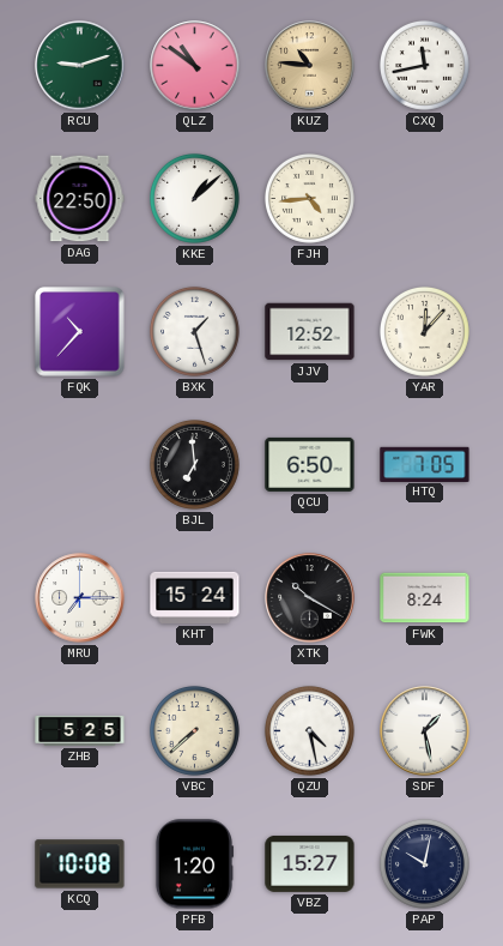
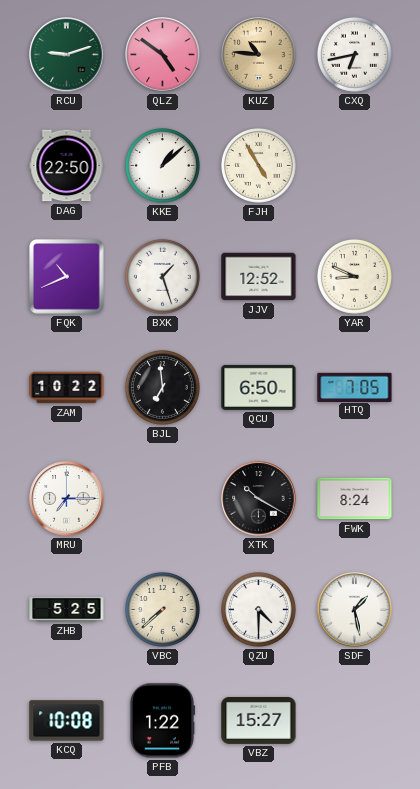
QLZ: 10:51 -> 4:51 (163, 55)
CXQ: 11:43 -> 6:43 (354, 54)
FJH: 4:44 -> 4:55 (258, 165)
FQK: 10:37 -> 10:41 (67, 277)
YAR: 12:07 -> 8:49 (354, 276)
ZAM: none -> 10:22 (67, 388)
KHT: 15:24 -> none (195, 597)
QZU: 4:28 -> 4:30 (258, 609)
PFB: 1:20 -> 1:22 (162, 721)
PAP: 10:02 -> none (424, 863)
